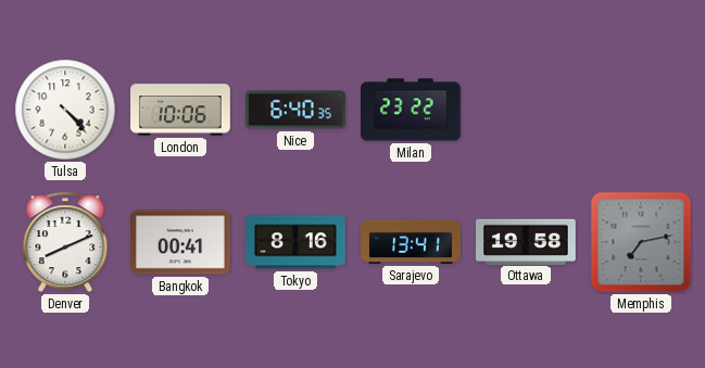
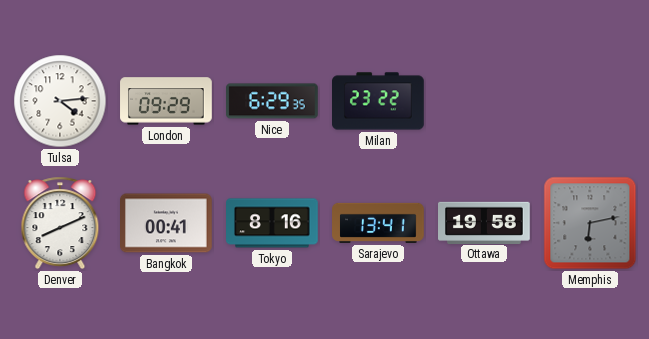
Tulsa: 4:23 -> 4:14 (60, 101)
London: 10:06 -> 09:29 (166, 101)
Nice: 6:40 -> 6:29 (273, 101)
Memphis: 7:13 -> 6:13 (590, 223)
